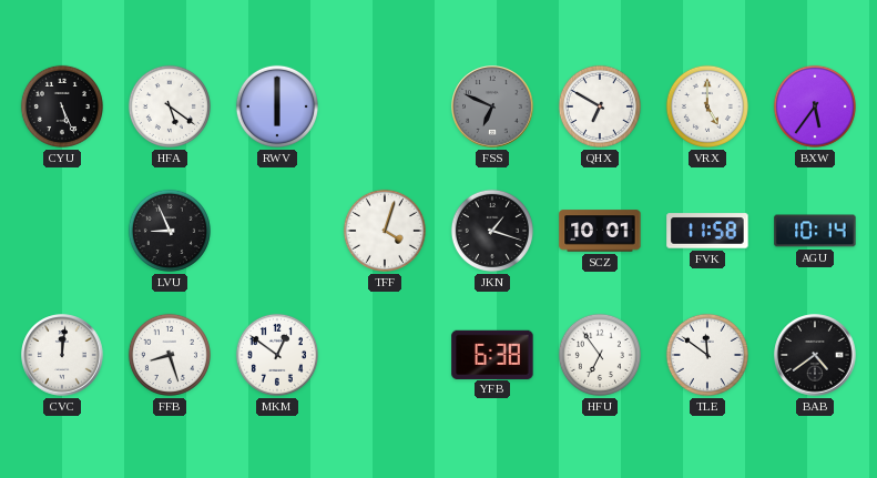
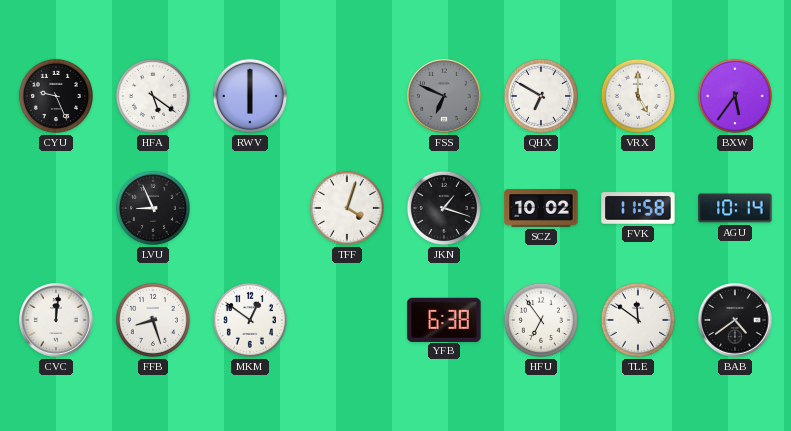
CYU: 5:26 -> 9:26 (56, 96)
SCZ: 10:01 -> 10:02 (541, 208)
